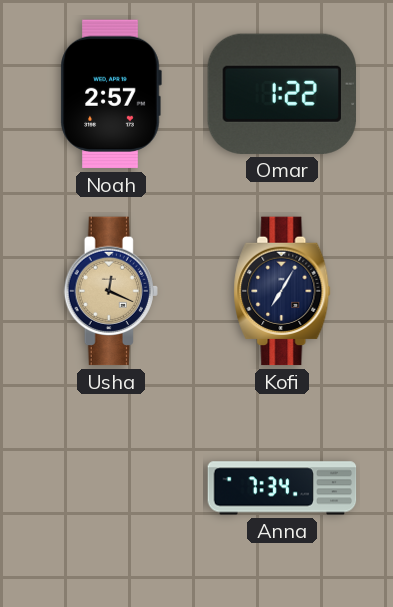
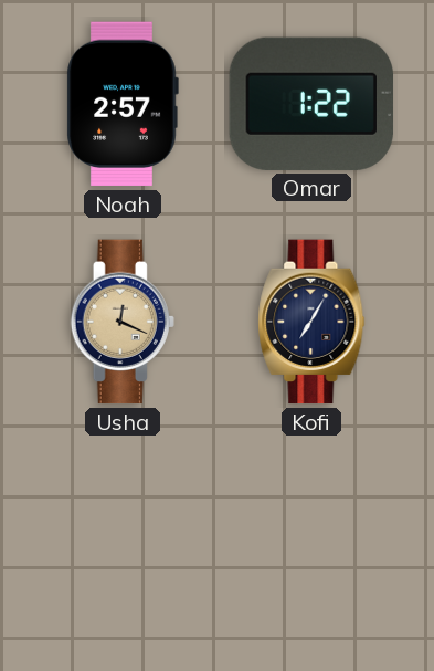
Anna: 7:34 -> none (282, 488)
